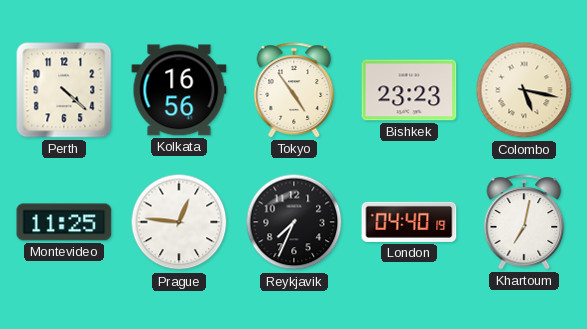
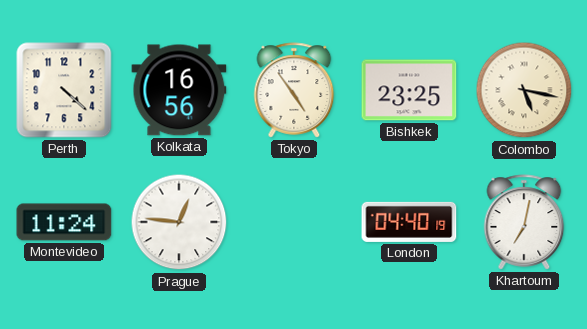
Bishkek: 23:23 -> 23:25 (409, 90)
Montevideo: 11:25 -> 11:24 (64, 222)
Reykjavik: 7:34 -> none (294, 222)
